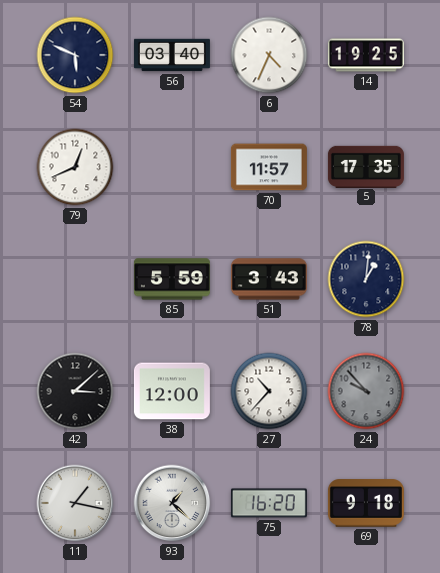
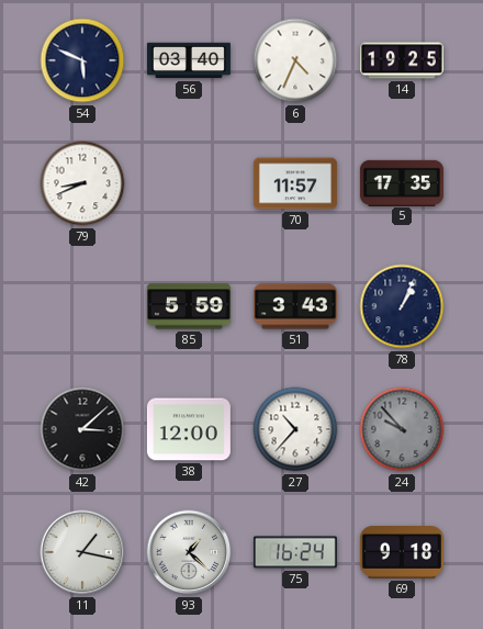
79: 12:41 -> 8:41 (82, 183)
78: 1:01 -> 1:04 (402, 306)
75: 16:20 -> 16:24 (295, 552)
